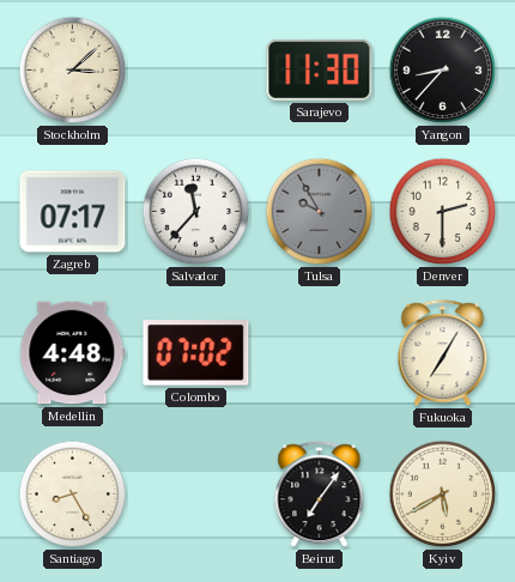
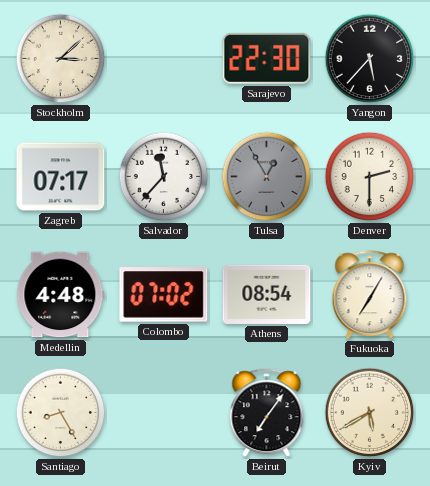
Sarajevo: 11:30 -> 22:30 (267, 58)
Yangon: 8:37 -> 5:37 (370, 59)
Tulsa: 9:55 -> 12:55 (267, 177)
Athens: none -> 08:54 (267, 294)
